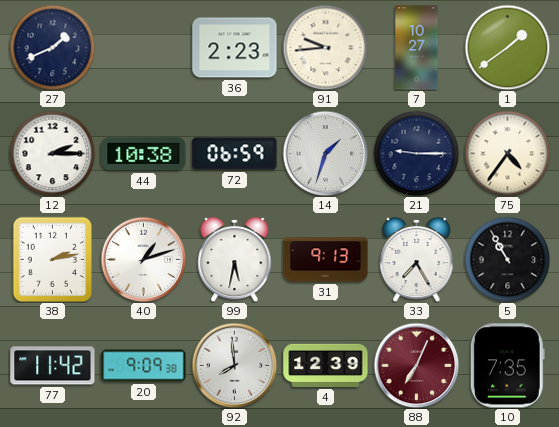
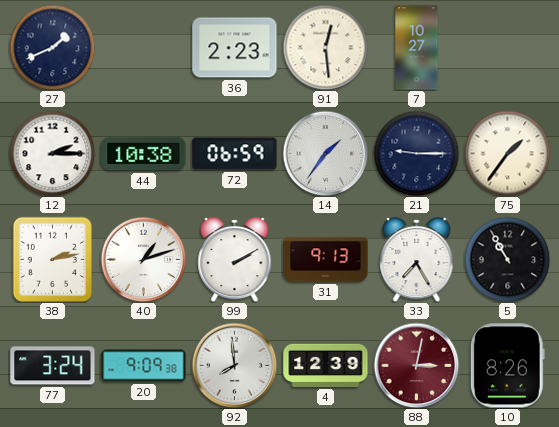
91: 9:44 -> 12:29 (325, 47)
1: 1:39 -> none (507, 47)
14: 1:33 -> 1:36 (325, 153)
75: 4:36 -> 1:36 (507, 153)
99: 5:32 -> 2:10 (235, 259)
77: 11:42 -> 3:24 (53, 366)
88: 7:04 -> 3:02 (416, 365)
10: 7:35 -> 8:26 (507, 366)
